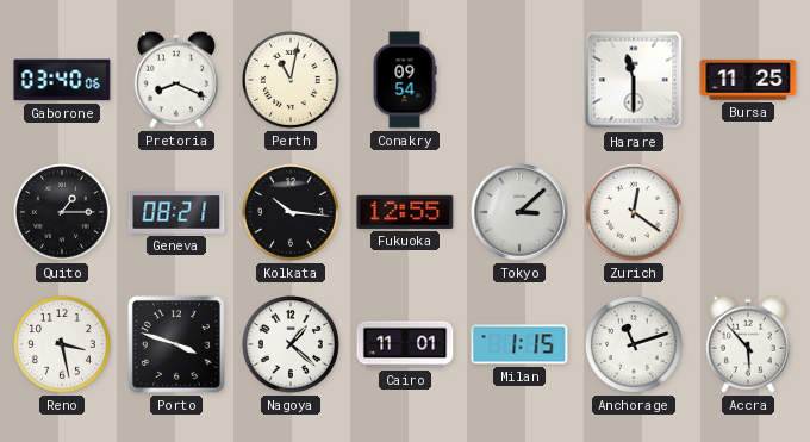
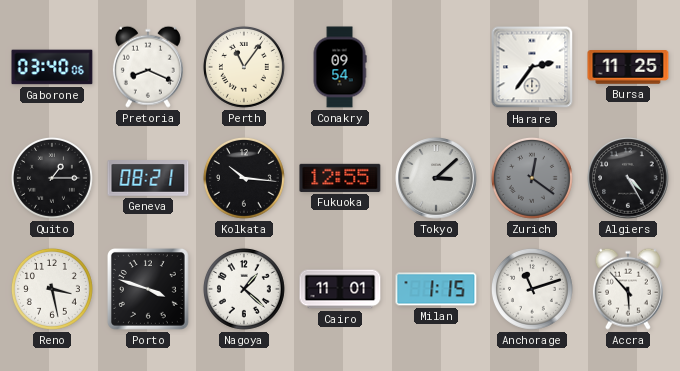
Perth: 11:02 -> 11:06 (244, 67)
Harare: 11:30 -> 2:36 (532, 67)
Zurich dial: white -> grey (532, 178)
Algiers: none -> 4:25 (628, 178)
